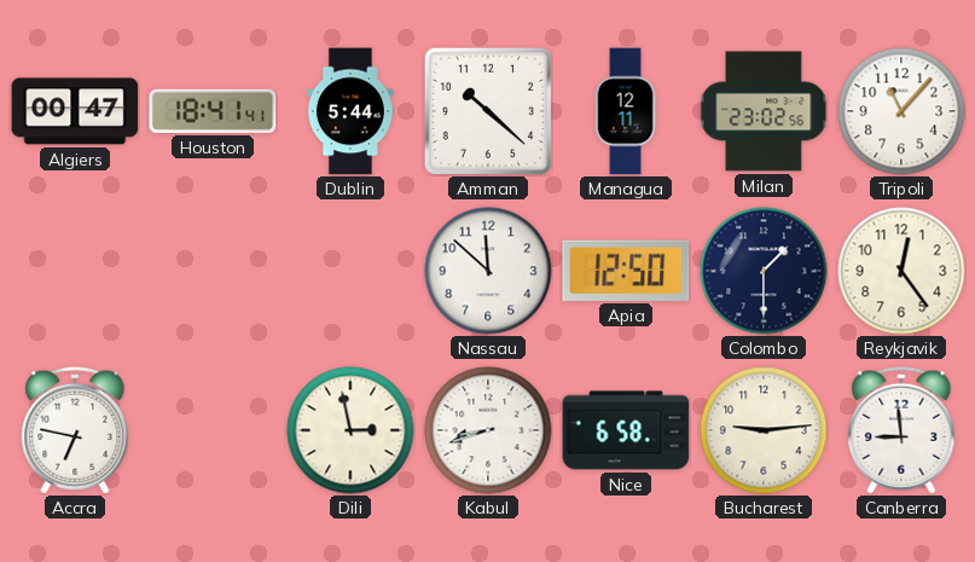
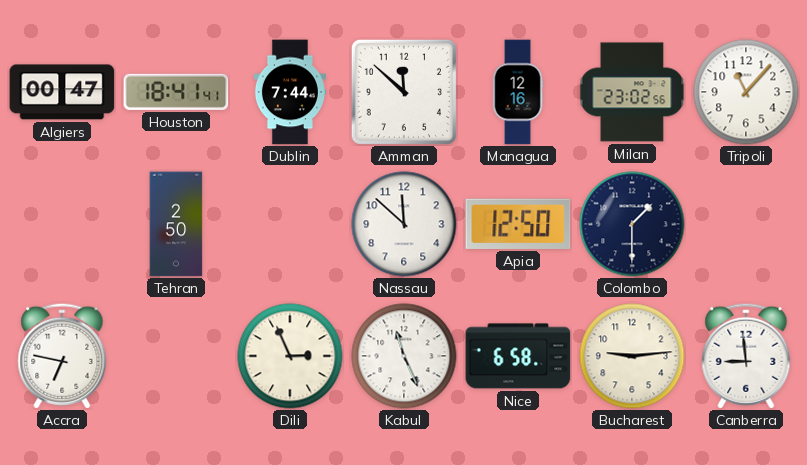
Dublin: 5:44 -> 7:44 (290, 92)
Amman: 10:22 -> 11:52 (404, 92)
Managua: 12:11 -> 12:16 (518, 92)
Tehran: none -> 2:50 (176, 224)
Reykjavik: 12:24 -> none (901, 271)
Dili: 2:58 -> 2:56 (290, 356)
Kabul: 8:42 -> 11:26 (404, 356)
